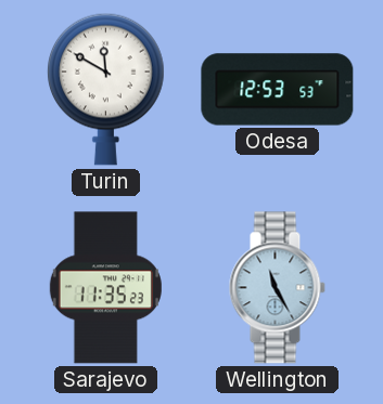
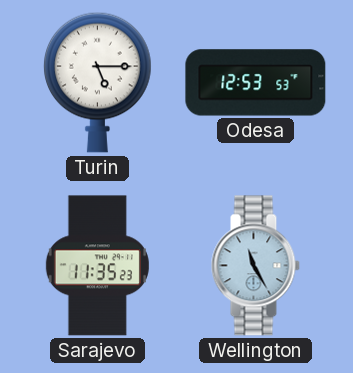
Turin: 11:50 -> 5:15 (98, 82)
